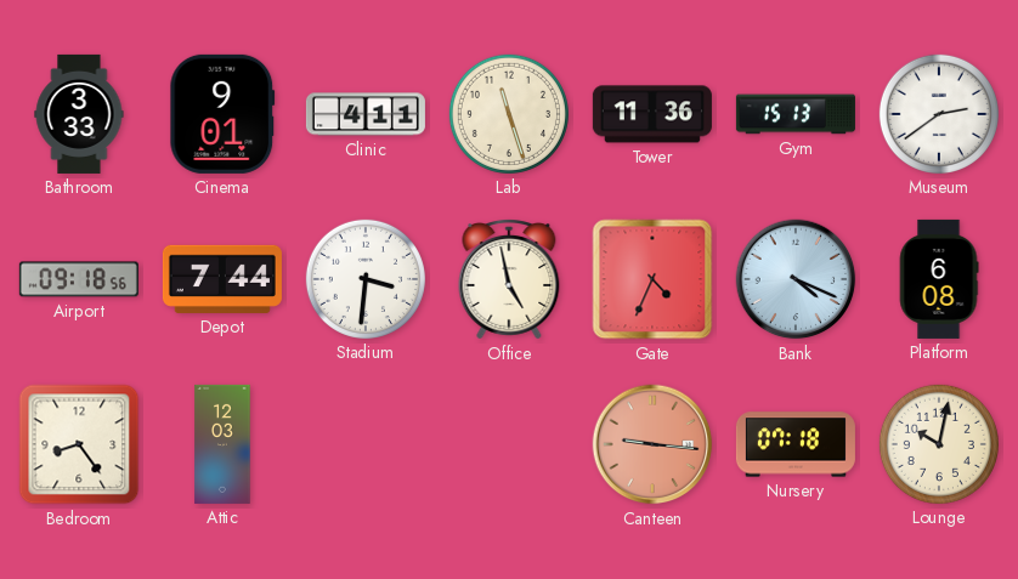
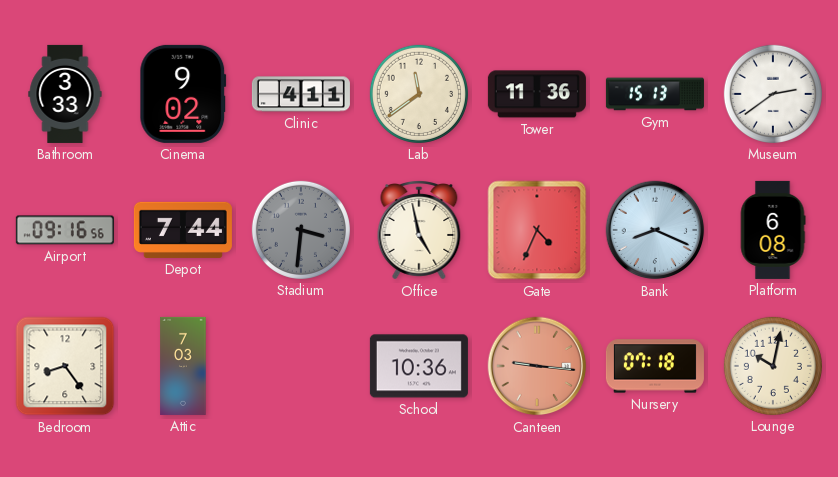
Cinema: 9:01 -> 9:02 (183, 94)
Lab: 11:27 -> 11:39 (419, 94)
Airport: 09:18 -> 09:16 (65, 230)
Stadium dial: white -> grey (301, 230)
Bank: 4:19 -> 8:19 (655, 230)
Attic: 12:03 -> 7:03 (183, 366)
School: none -> 10:36 (419, 366)
